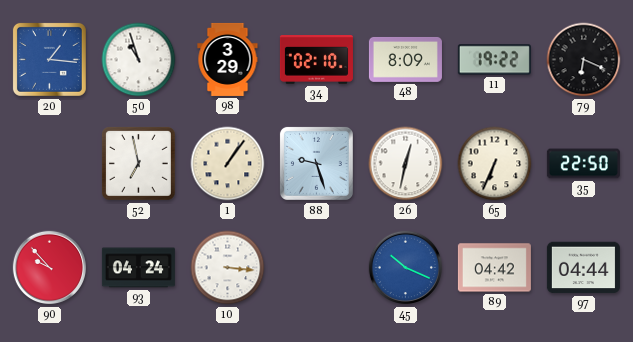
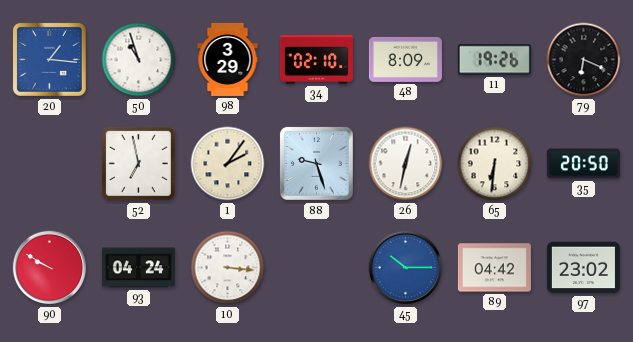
11: 19:22 -> 19:26 (494, 60)
1: 1:06 -> 2:06 (228, 164)
65: 6:34 -> 6:31 (495, 164)
35: 22:50 -> 20:50 (583, 164)
90: 9:53 -> 9:50 (50, 268)
45: 10:19 -> 10:15 (406, 268)
97: 04:44 -> 23:02 (583, 268)
